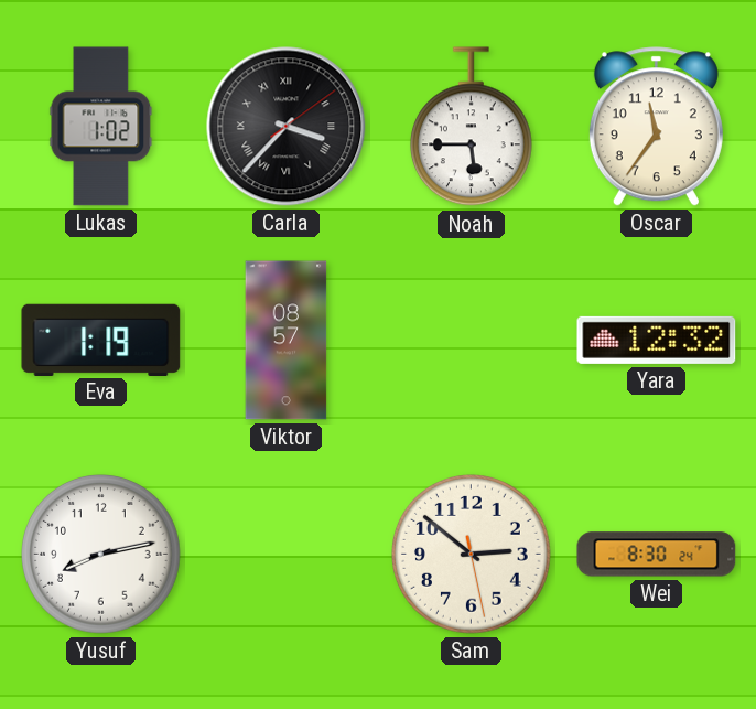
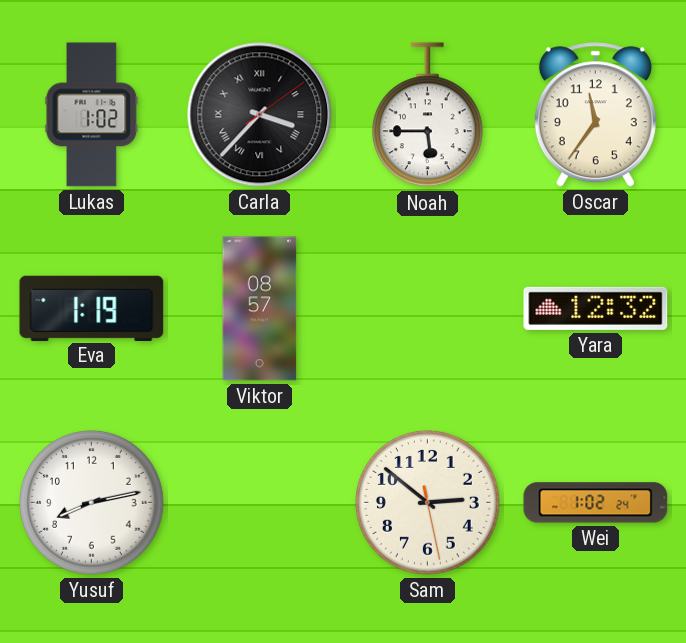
Wei: 8:30 -> 1:02 (596, 503)
